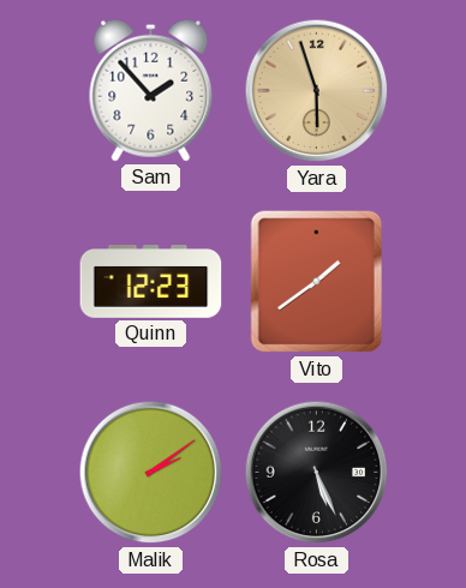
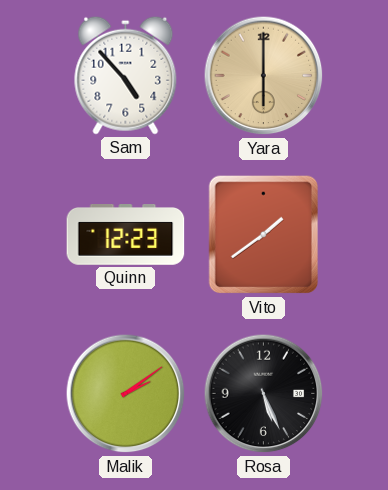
Sam: 1:53 -> 4:53 (126, 75)
Yara: 5:57 -> 6:00 (264, 76)
